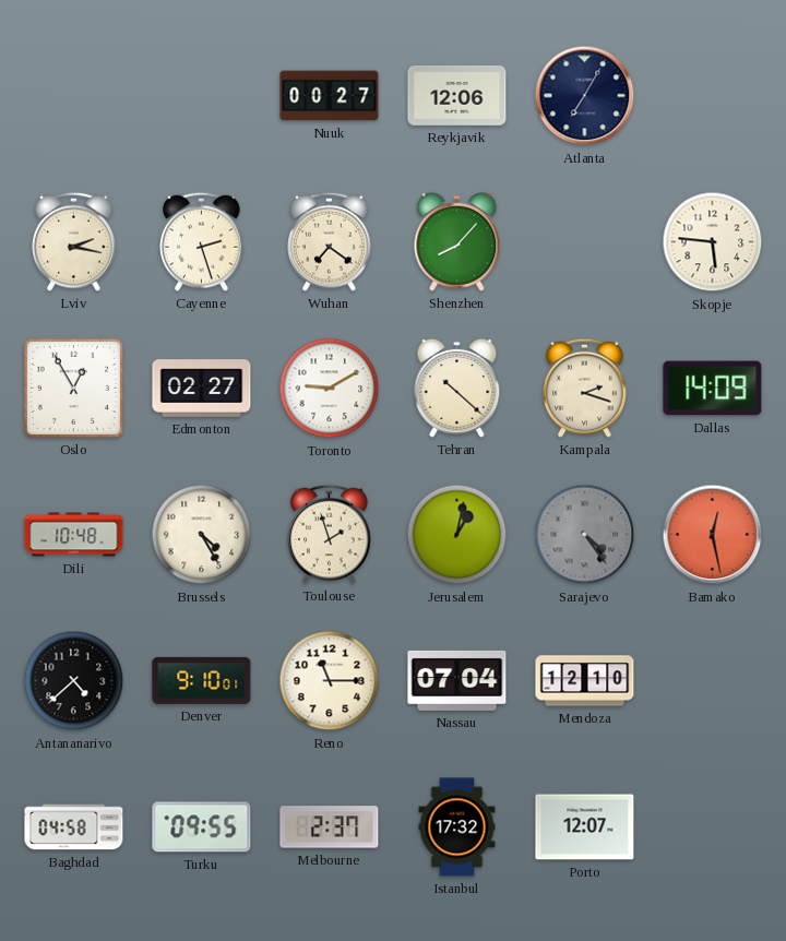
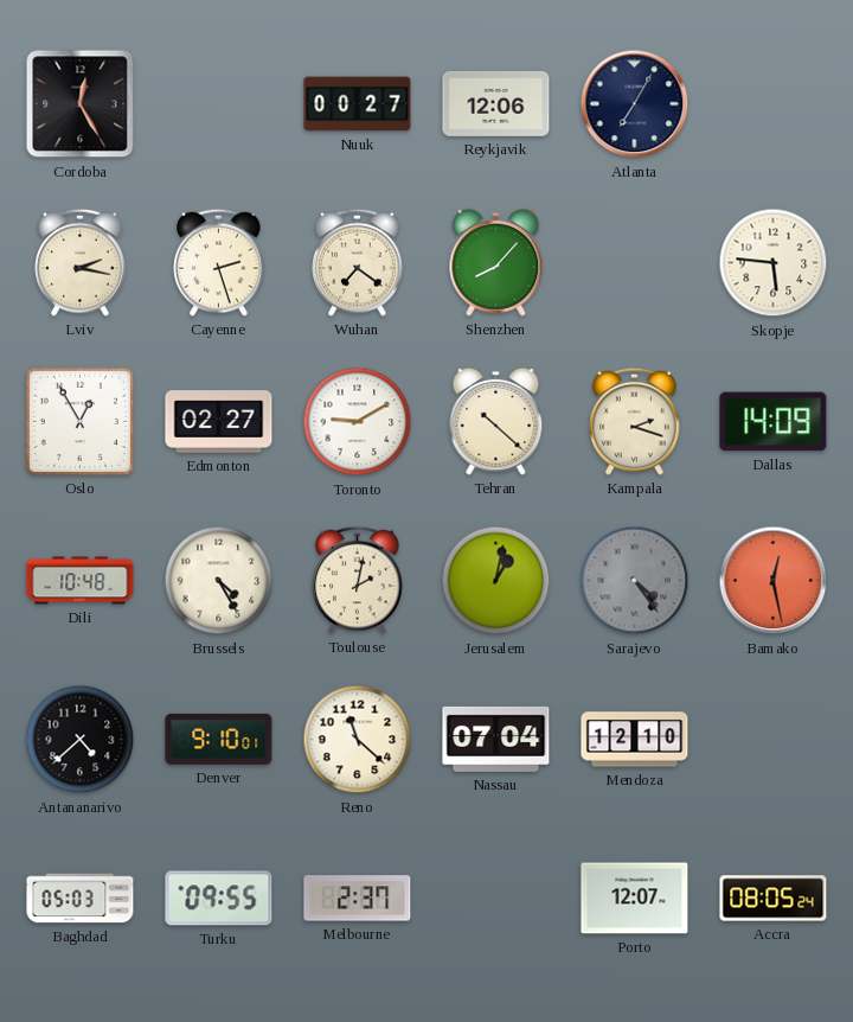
Cordoba: none -> 12:25 (81, 104)
Toulouse: 1:57 -> 2:02 (358, 580)
Reno: 11:15 -> 11:22 (358, 740)
Baghdad: 04:58 -> 05:03 (81, 899)
Istanbul: 17:32 -> none (457, 827)
Accra: none -> 08:05 (774, 899)
